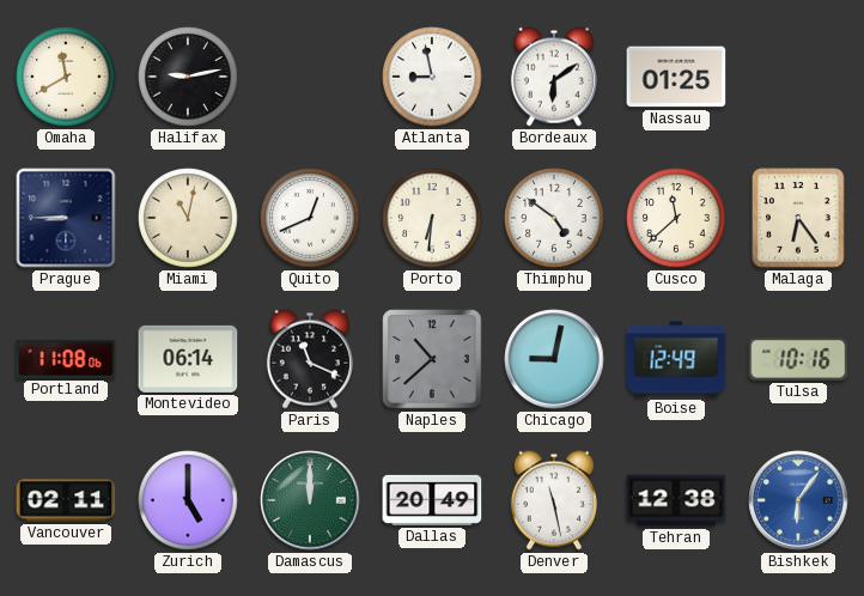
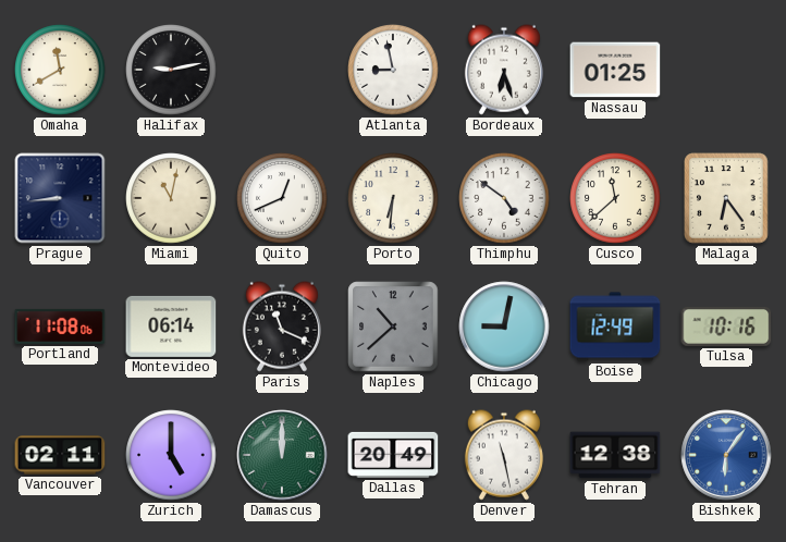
Bordeaux: 6:09 -> 6:27 (504, 70)
Prague: 8:45 -> 8:44 (60, 198)
